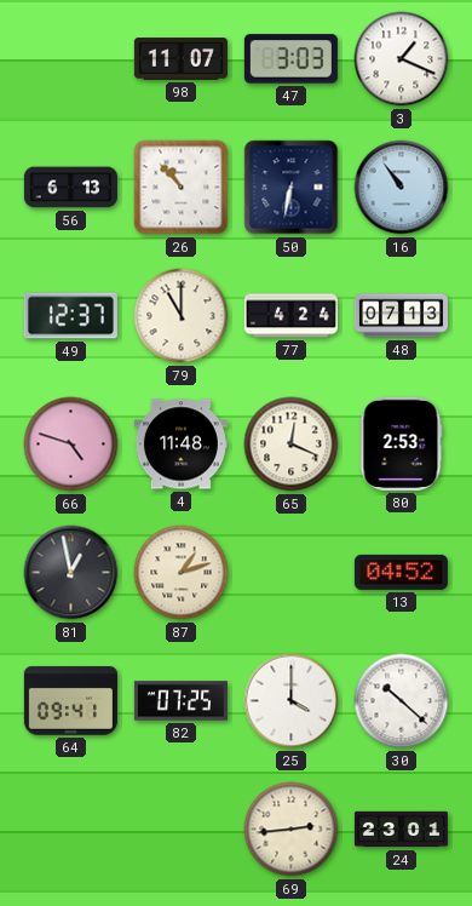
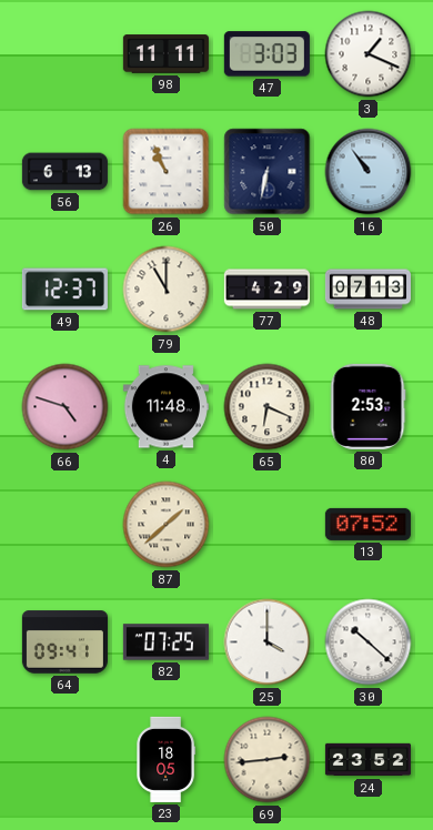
98: 11:07 -> 11:11 (165, 54)
26: 10:53 -> 10:56 (167, 172)
77: 4:24 -> 4:29 (266, 290)
65: 12:19 -> 6:19 (268, 407)
81: 12:58 -> none (71, 573)
87: 1:12 -> 1:38 (167, 525)
13: 04:52 -> 07:52 (367, 524)
23: none -> 18:05 (165, 759)
24: 23:01 -> 23:52 (367, 760)
